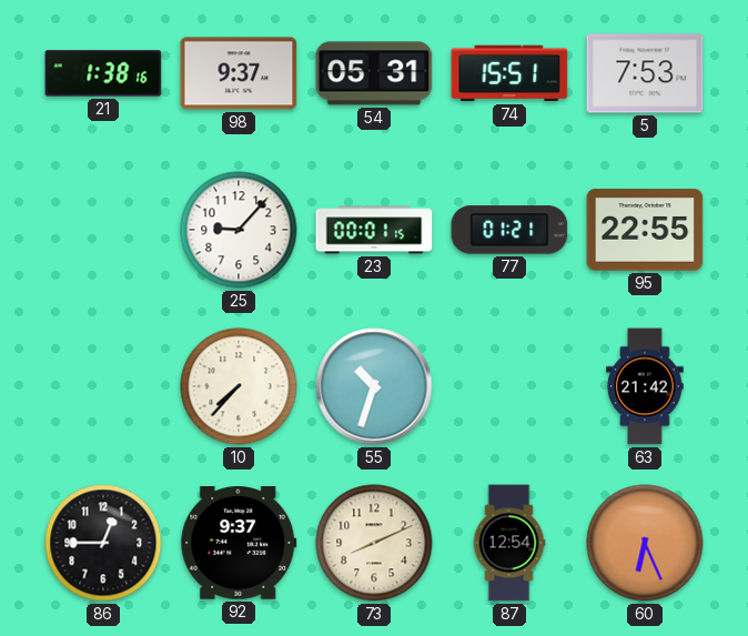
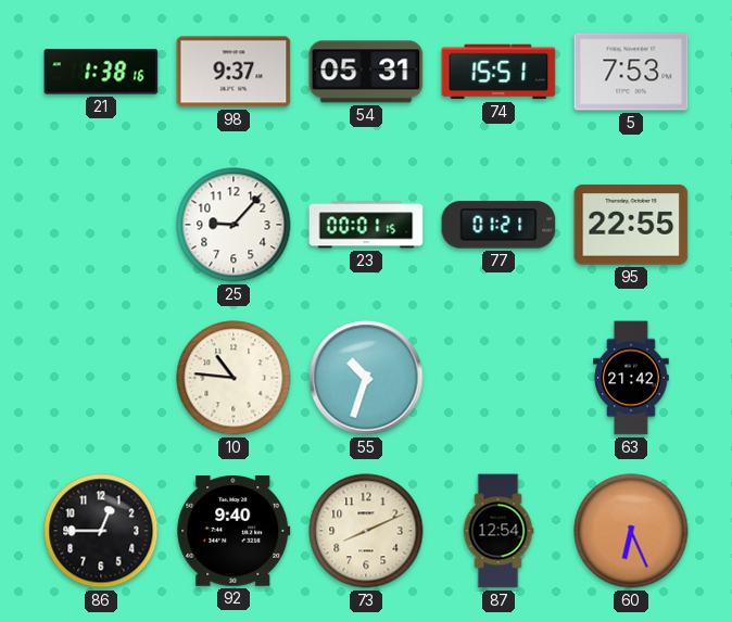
10: 7:37 -> 10:46 (234, 378)
92: 9:37 -> 9:40 (234, 531)
